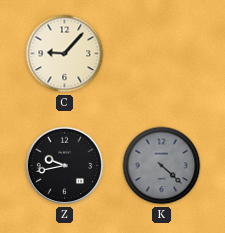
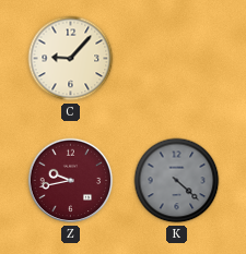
Z dial: black -> burgundy (71, 181)
